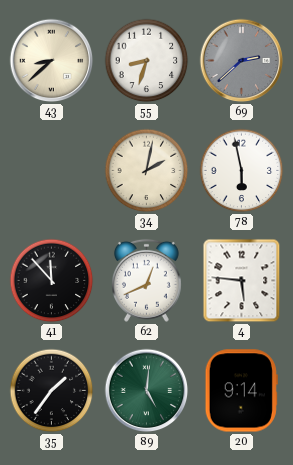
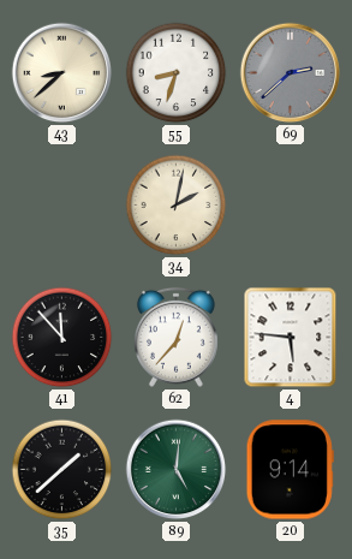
78: 5:58 -> none (242, 171)
62: 12:41 -> 12:37 (175, 337)
35: 1:36 -> 1:38 (62, 470)
